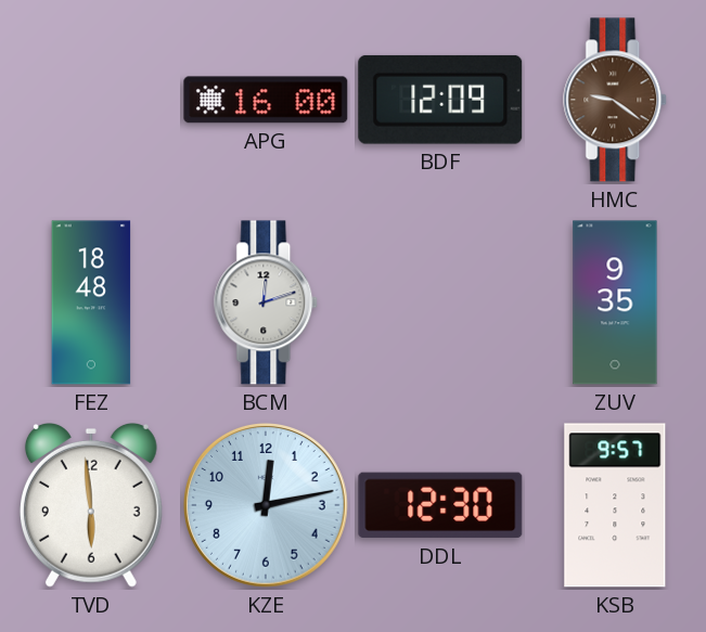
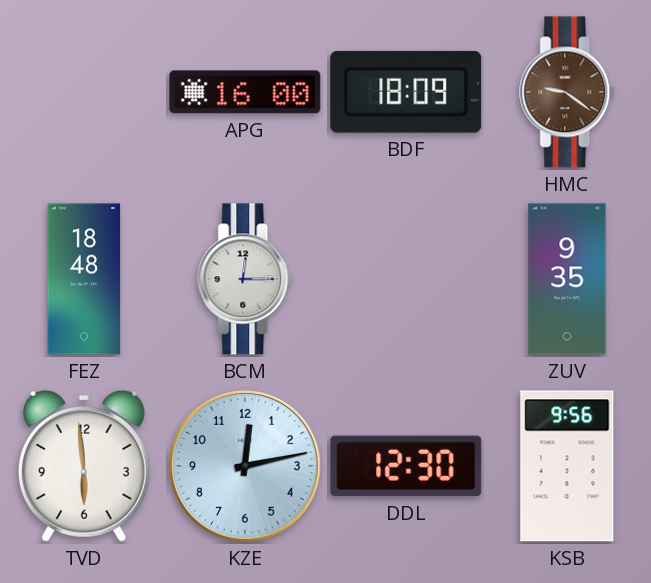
BDF: 12:09 -> 18:09 (406, 92)
BCM: 12:12 -> 12:15 (246, 279)
KSB: 9:57 -> 9:56 (567, 466)
